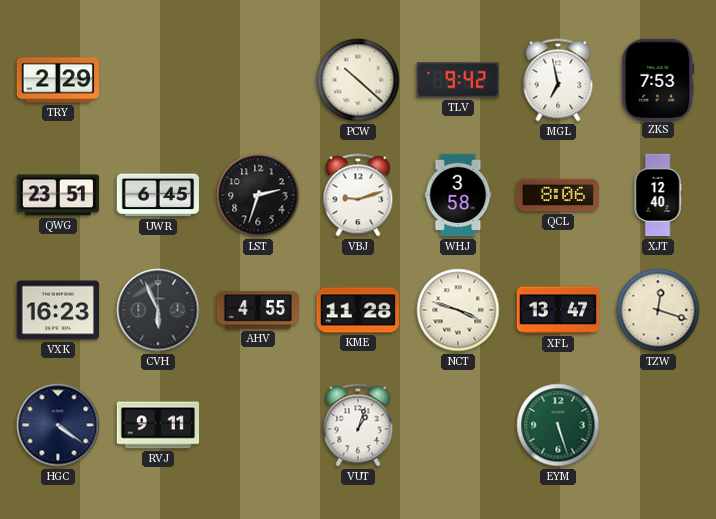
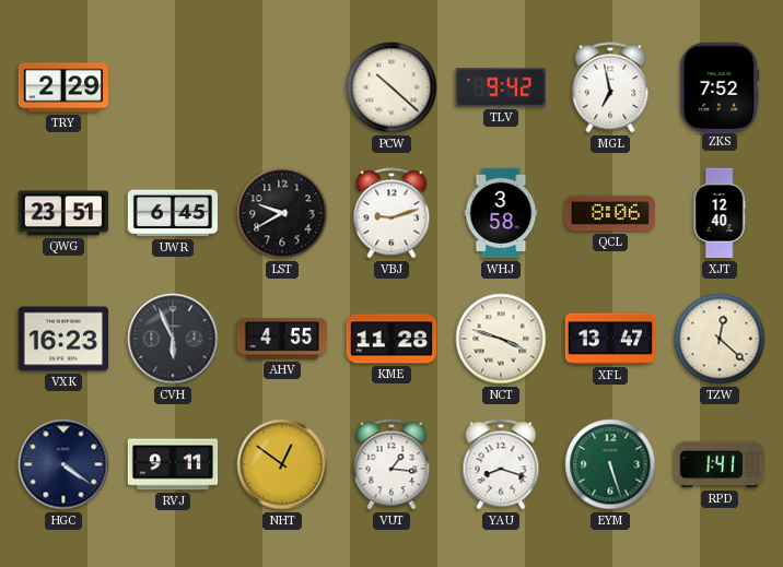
ZKS: 7:53 -> 7:52 (720, 86)
LST: 2:33 -> 9:40 (282, 213)
TZW: 12:18 -> 12:22 (720, 339)
NHT: none -> 12:51 (282, 464)
VUT: 1:03 -> 1:16 (391, 464)
YAU: none -> 8:18 (501, 464)
RPD: none -> 1:41 (720, 464)
